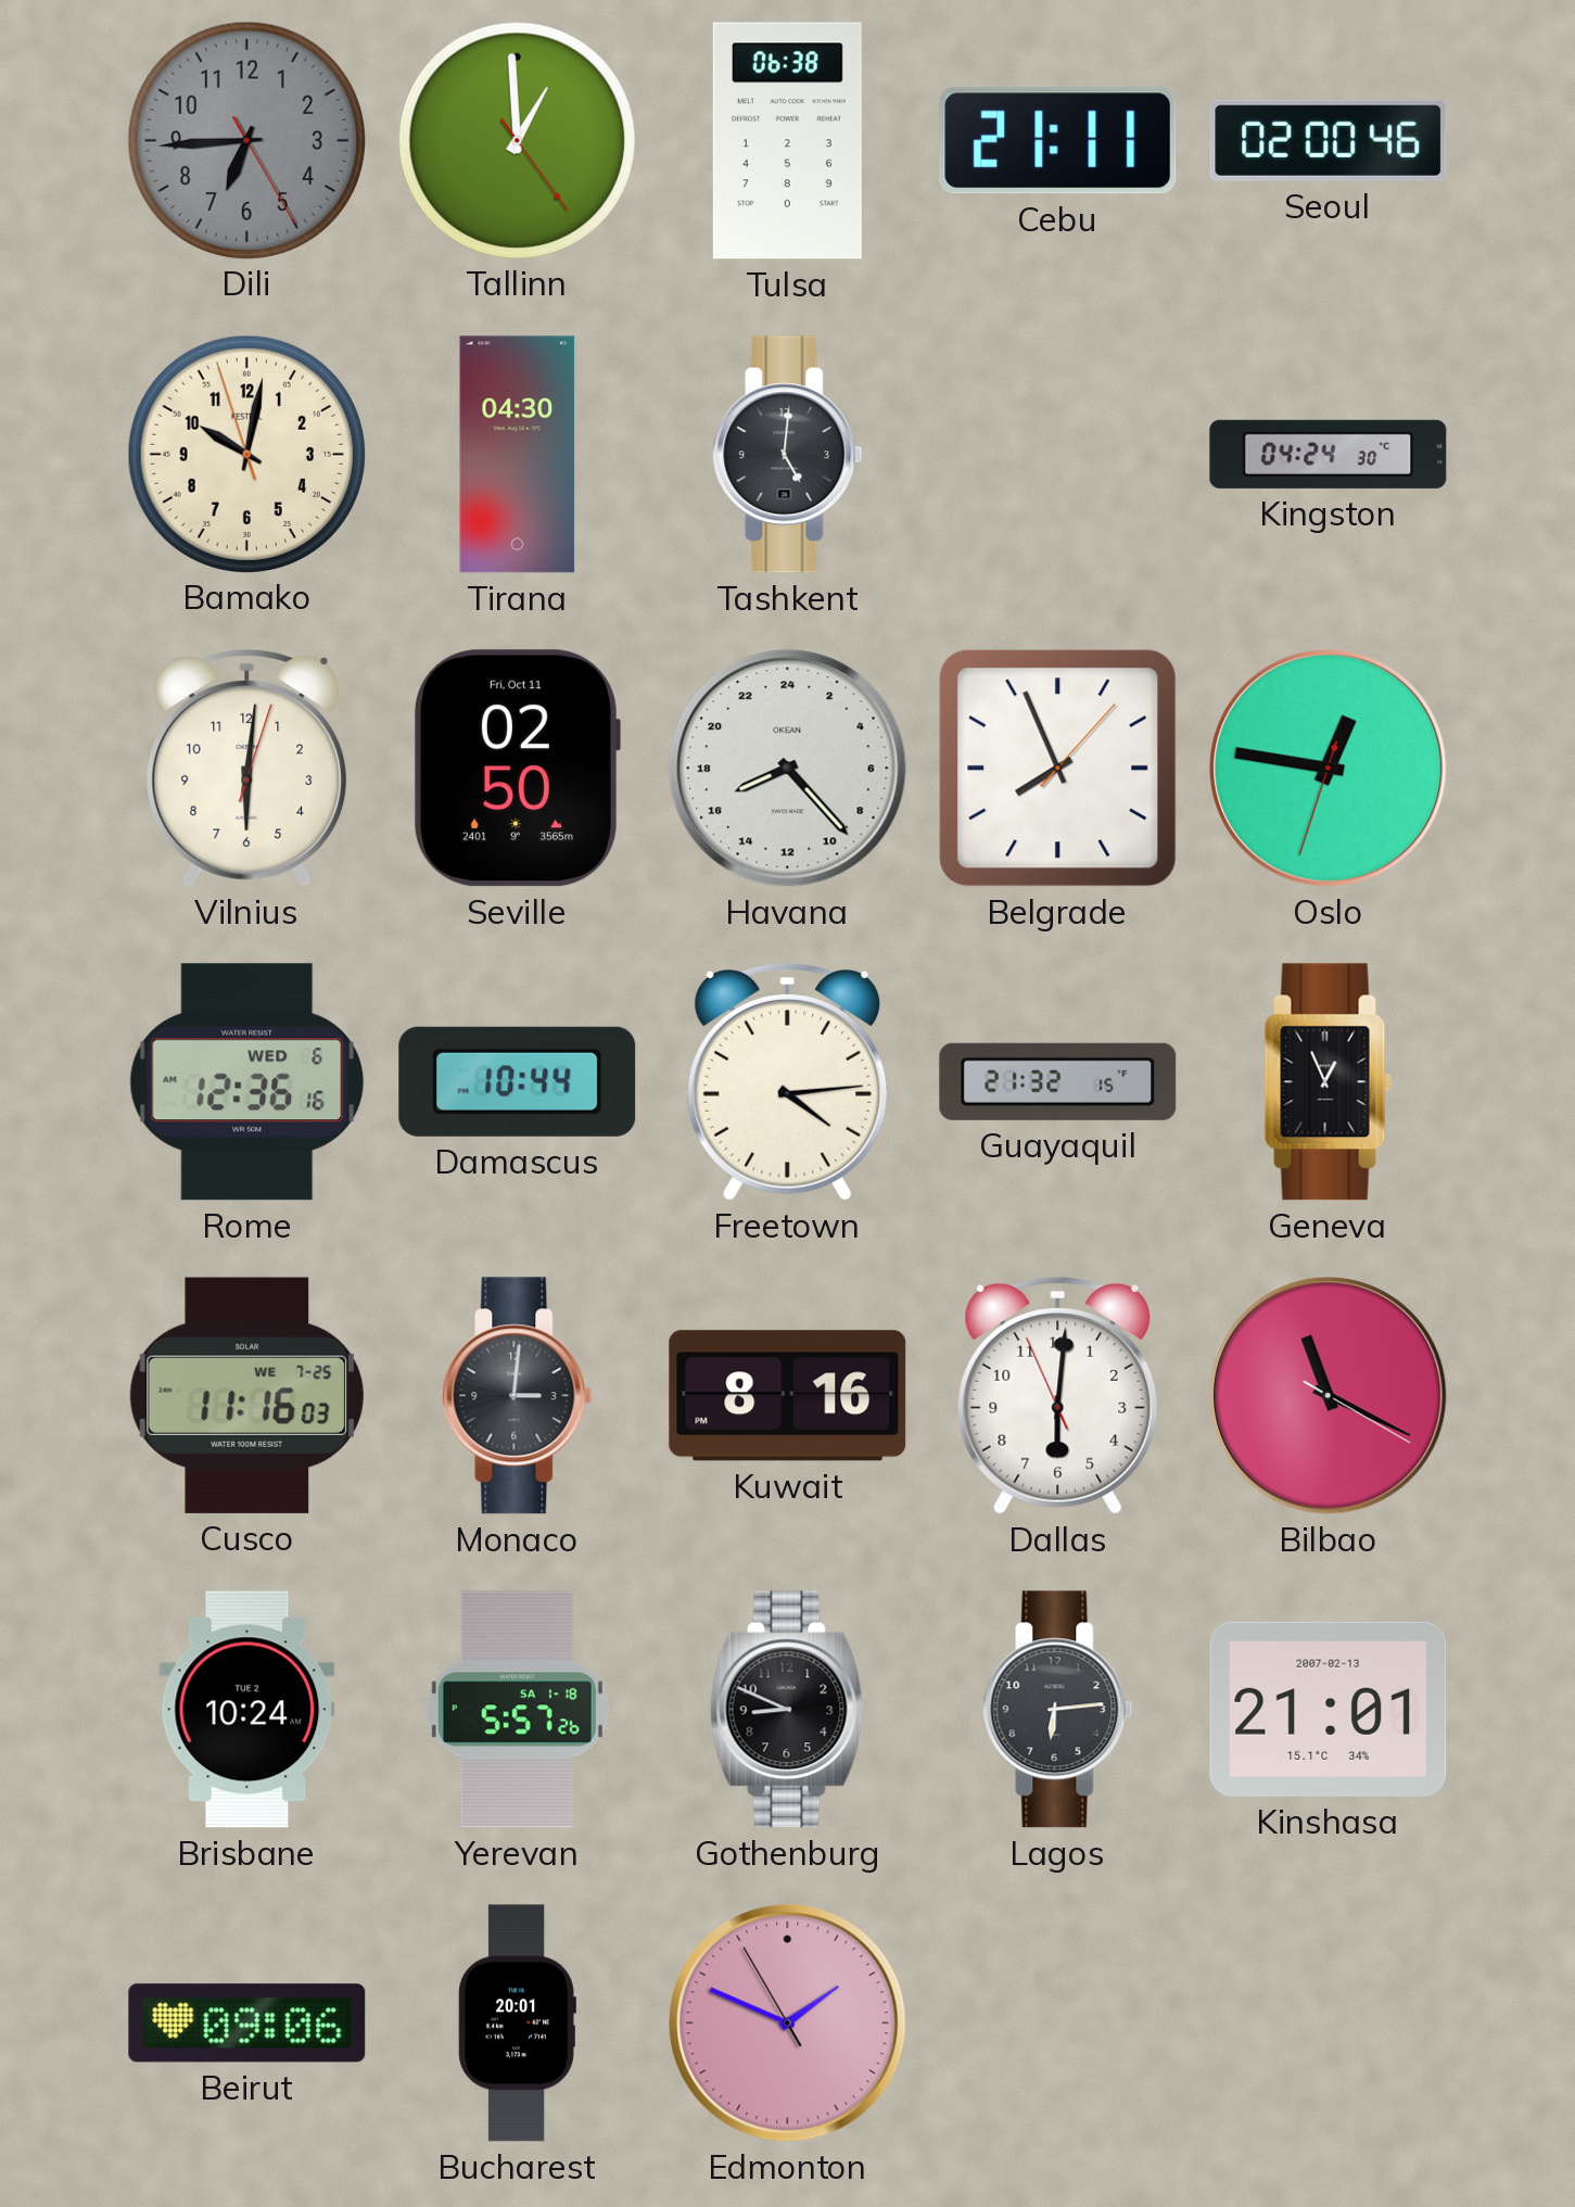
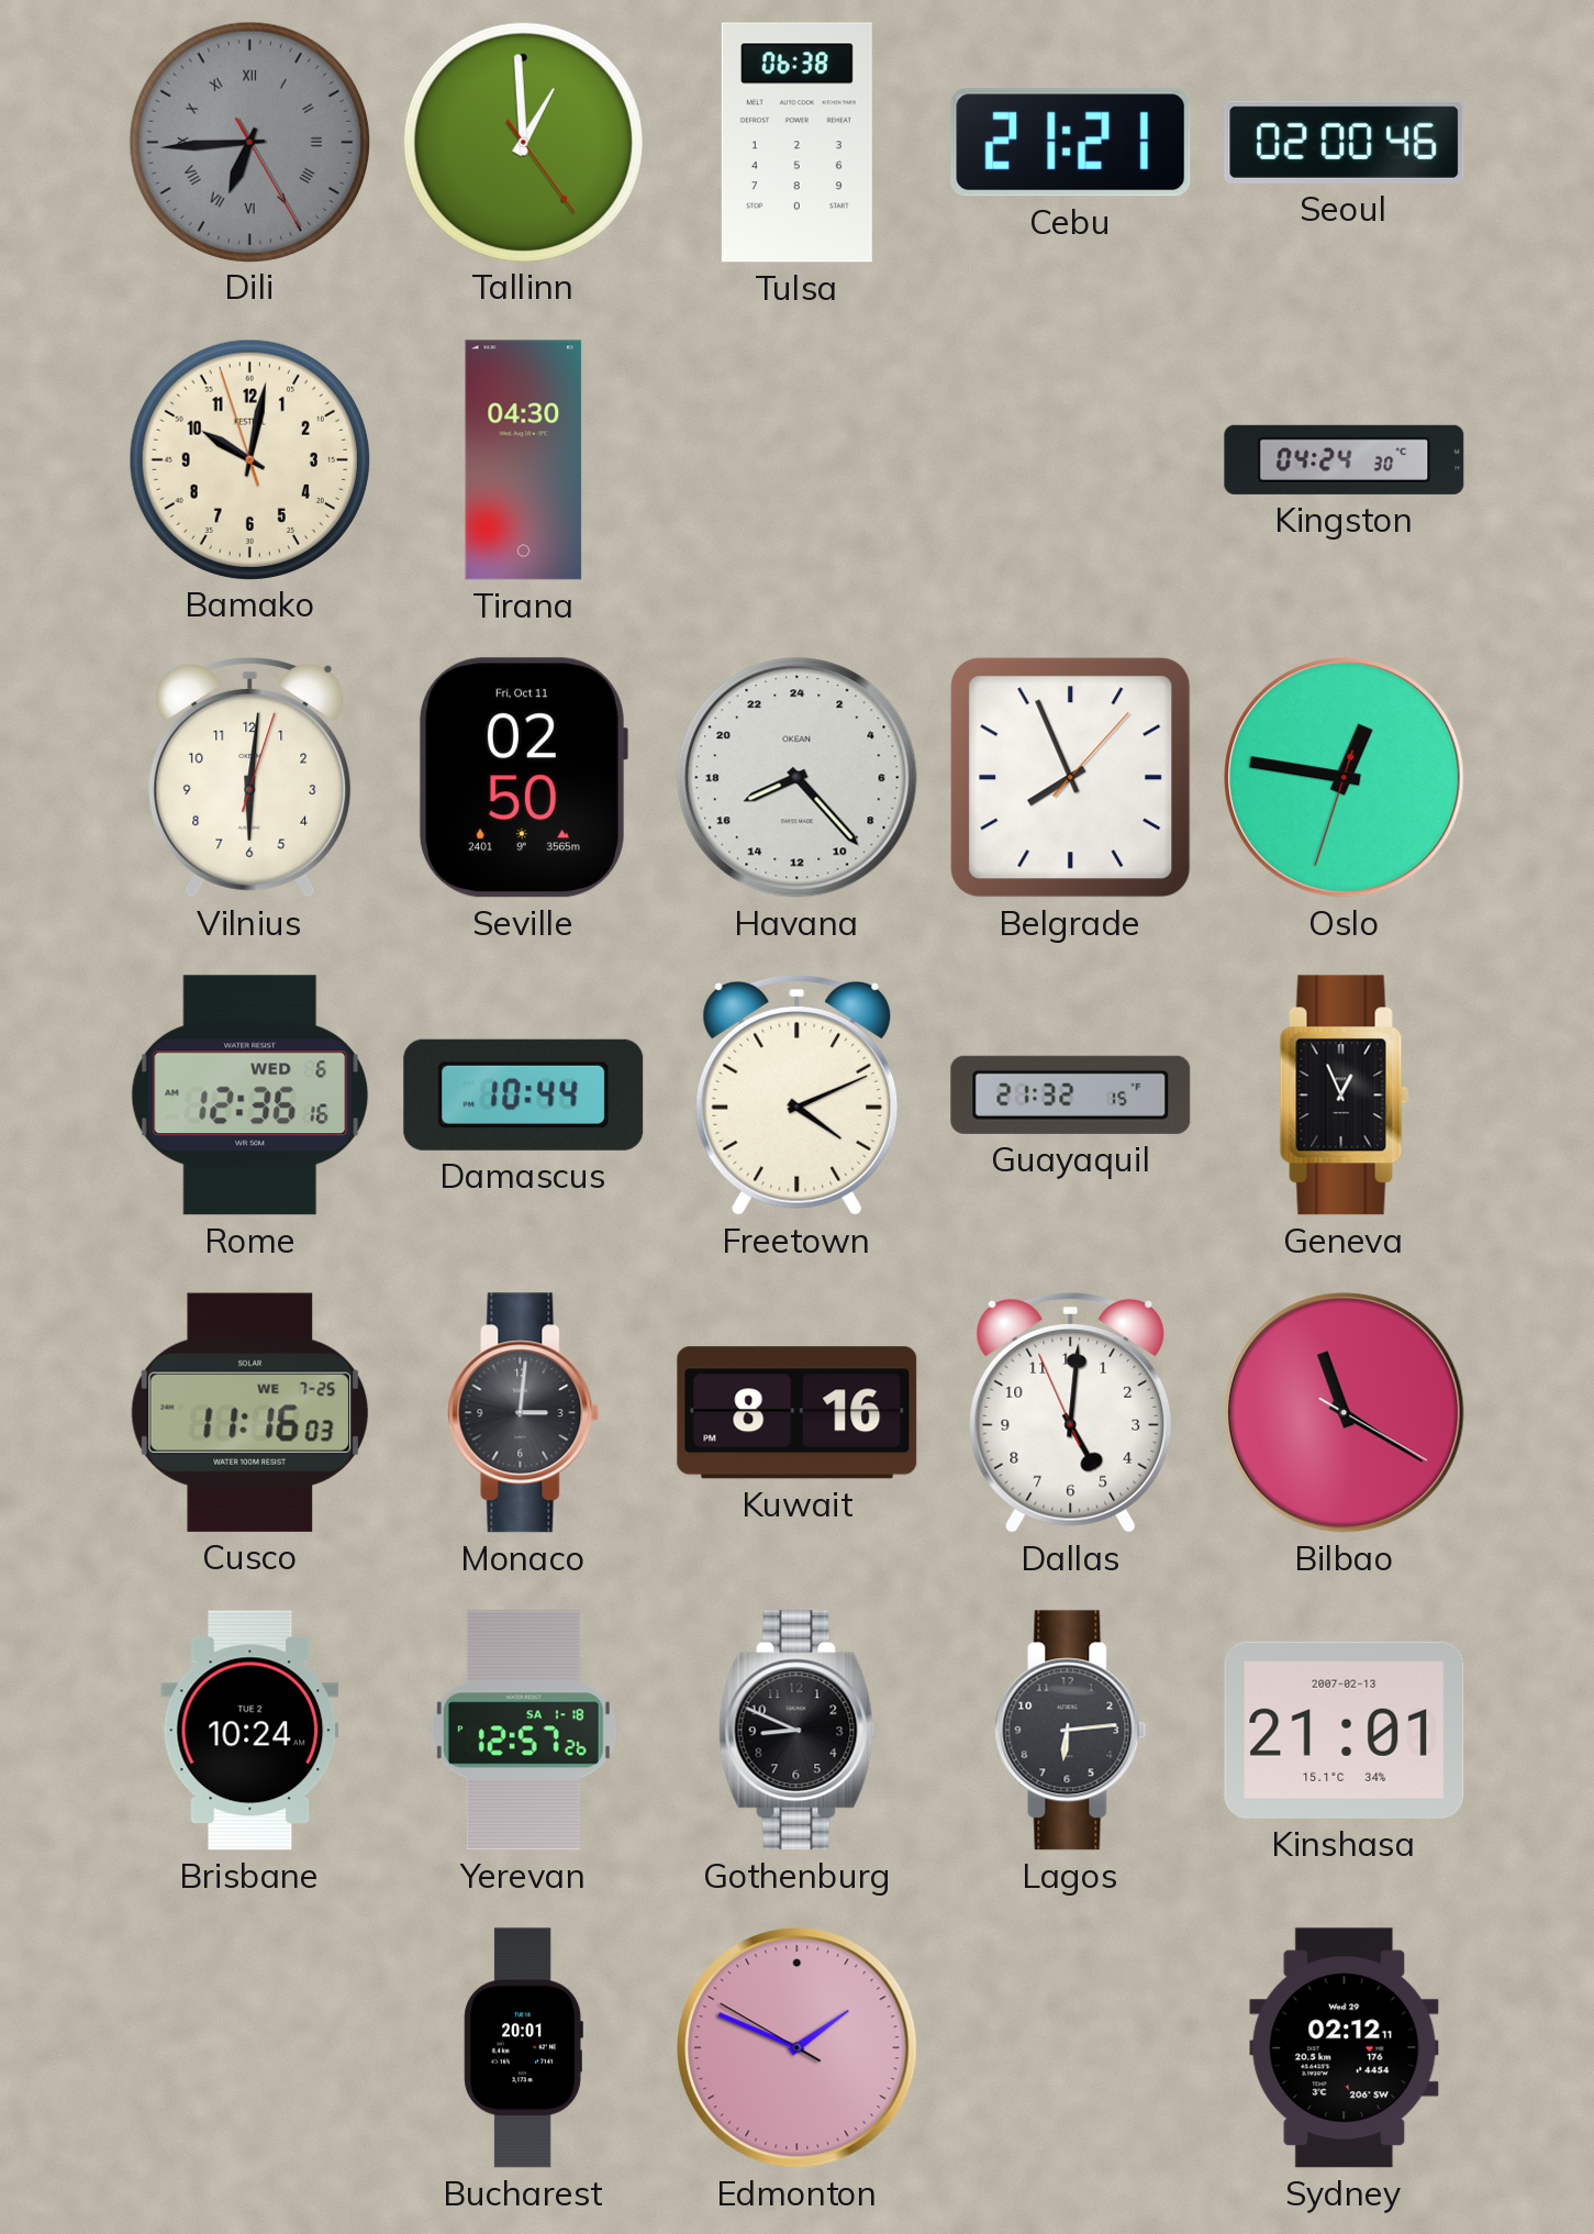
Dili numerals: Arabic -> Roman (249, 142)
Cebu: 21:11 -> 21:21 (1071, 143)
Tashkent: 5:01 -> none (788, 455)
Freetown: 4:14 -> 4:11 (798, 1096)
Dallas: 6:00 -> 5:00 (1071, 1413)
Bilbao: 11:19 -> 11:20 (1345, 1413)
Yerevan: 5:57 -> 12:57 (523, 1731)
Beirut: 09:06 -> none (247, 2024)
Edmonton: 1:48:55 -> 1:48:50 (798, 2048)
Sydney: none -> 02:12 (1345, 2048)
